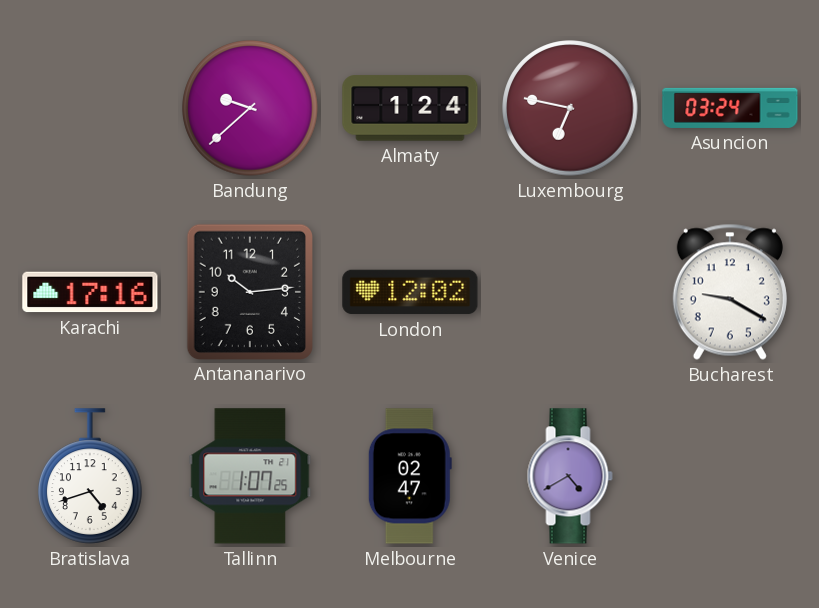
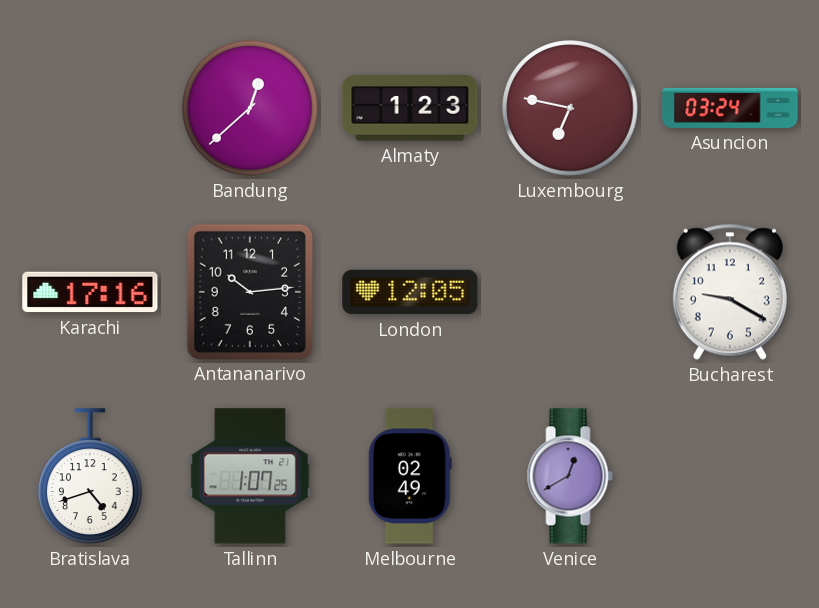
Bandung: 9:38 -> 12:38 (250, 108)
Almaty: 1:24 -> 1:23 (410, 108)
London: 12:02 -> 12:05 (410, 292)
Melbourne: 02:47 -> 02:49 (410, 476)
Venice: 4:40 -> 12:40 (570, 476)
